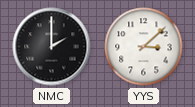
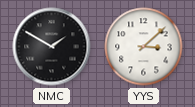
NMC: 2:00 -> 1:50 (52, 47)
